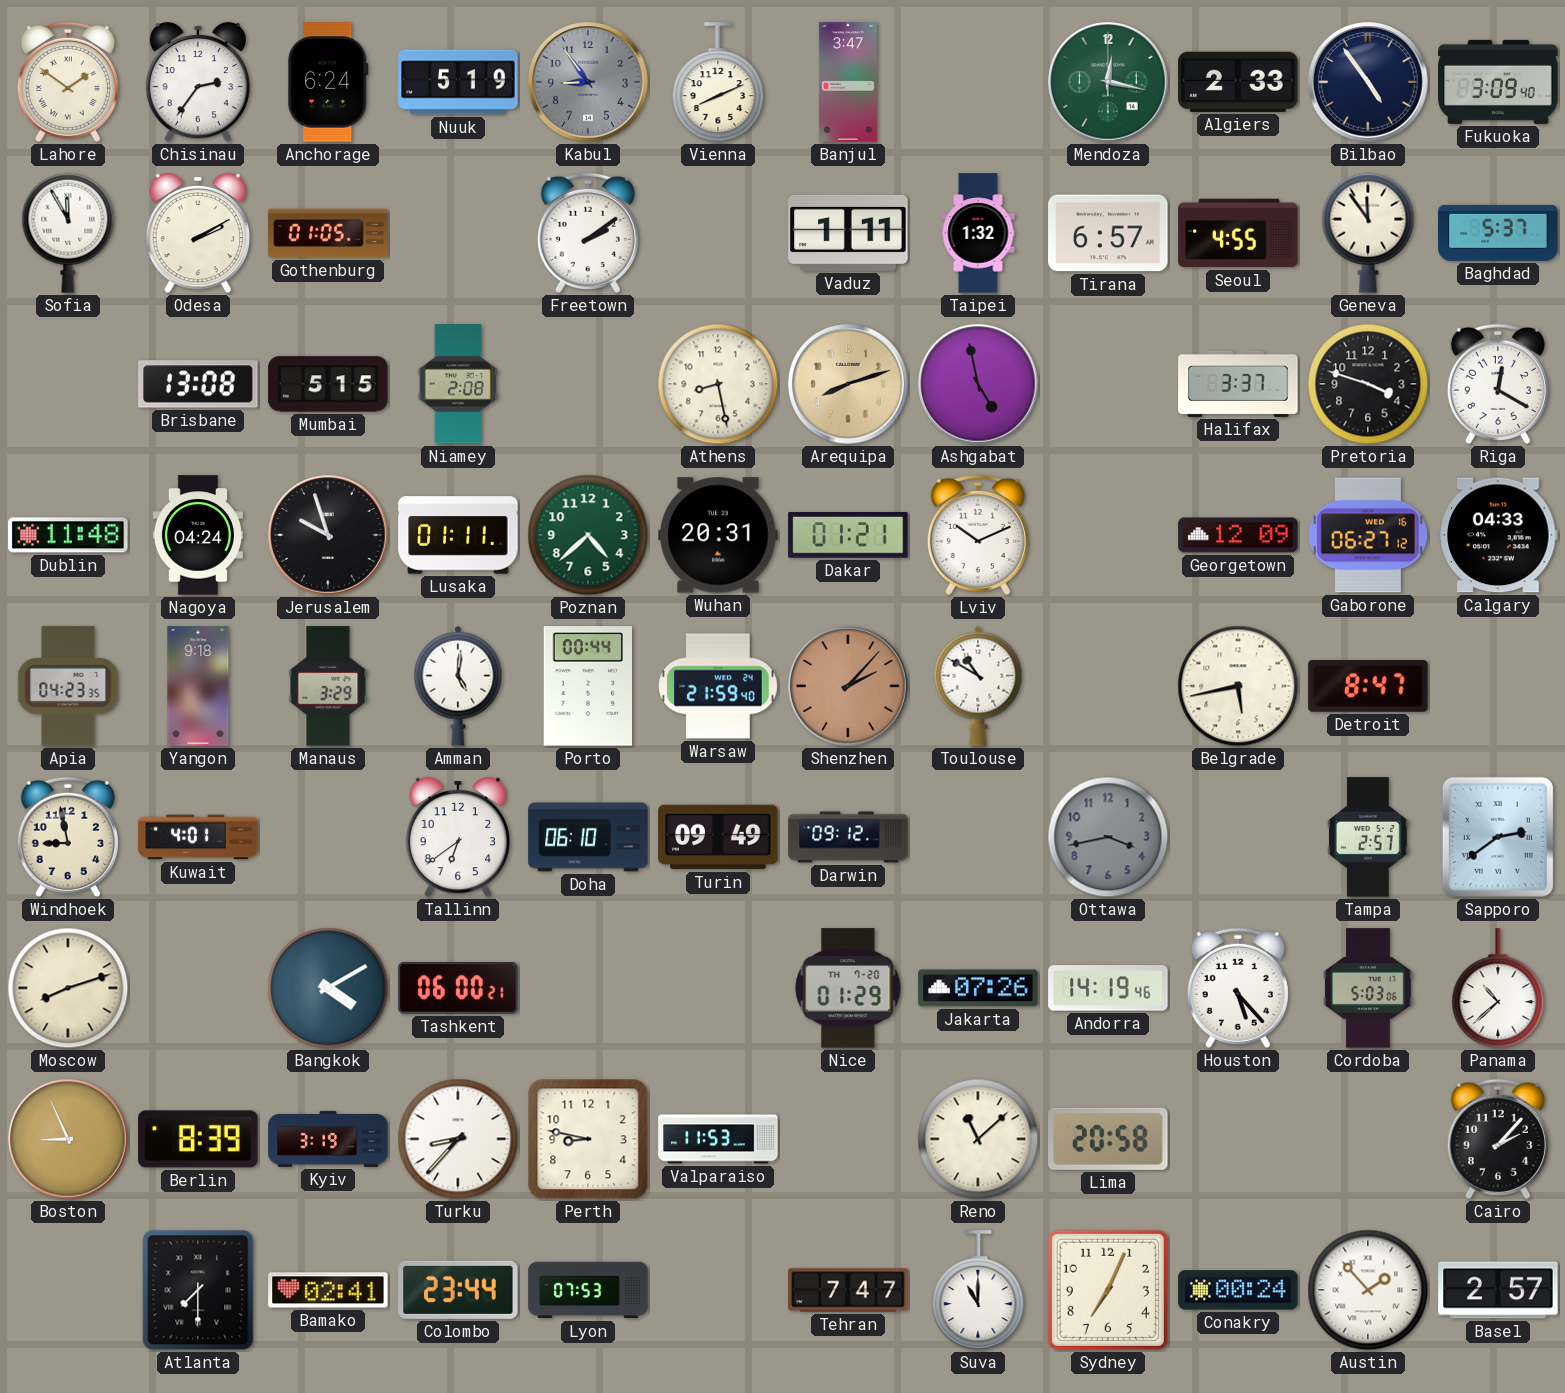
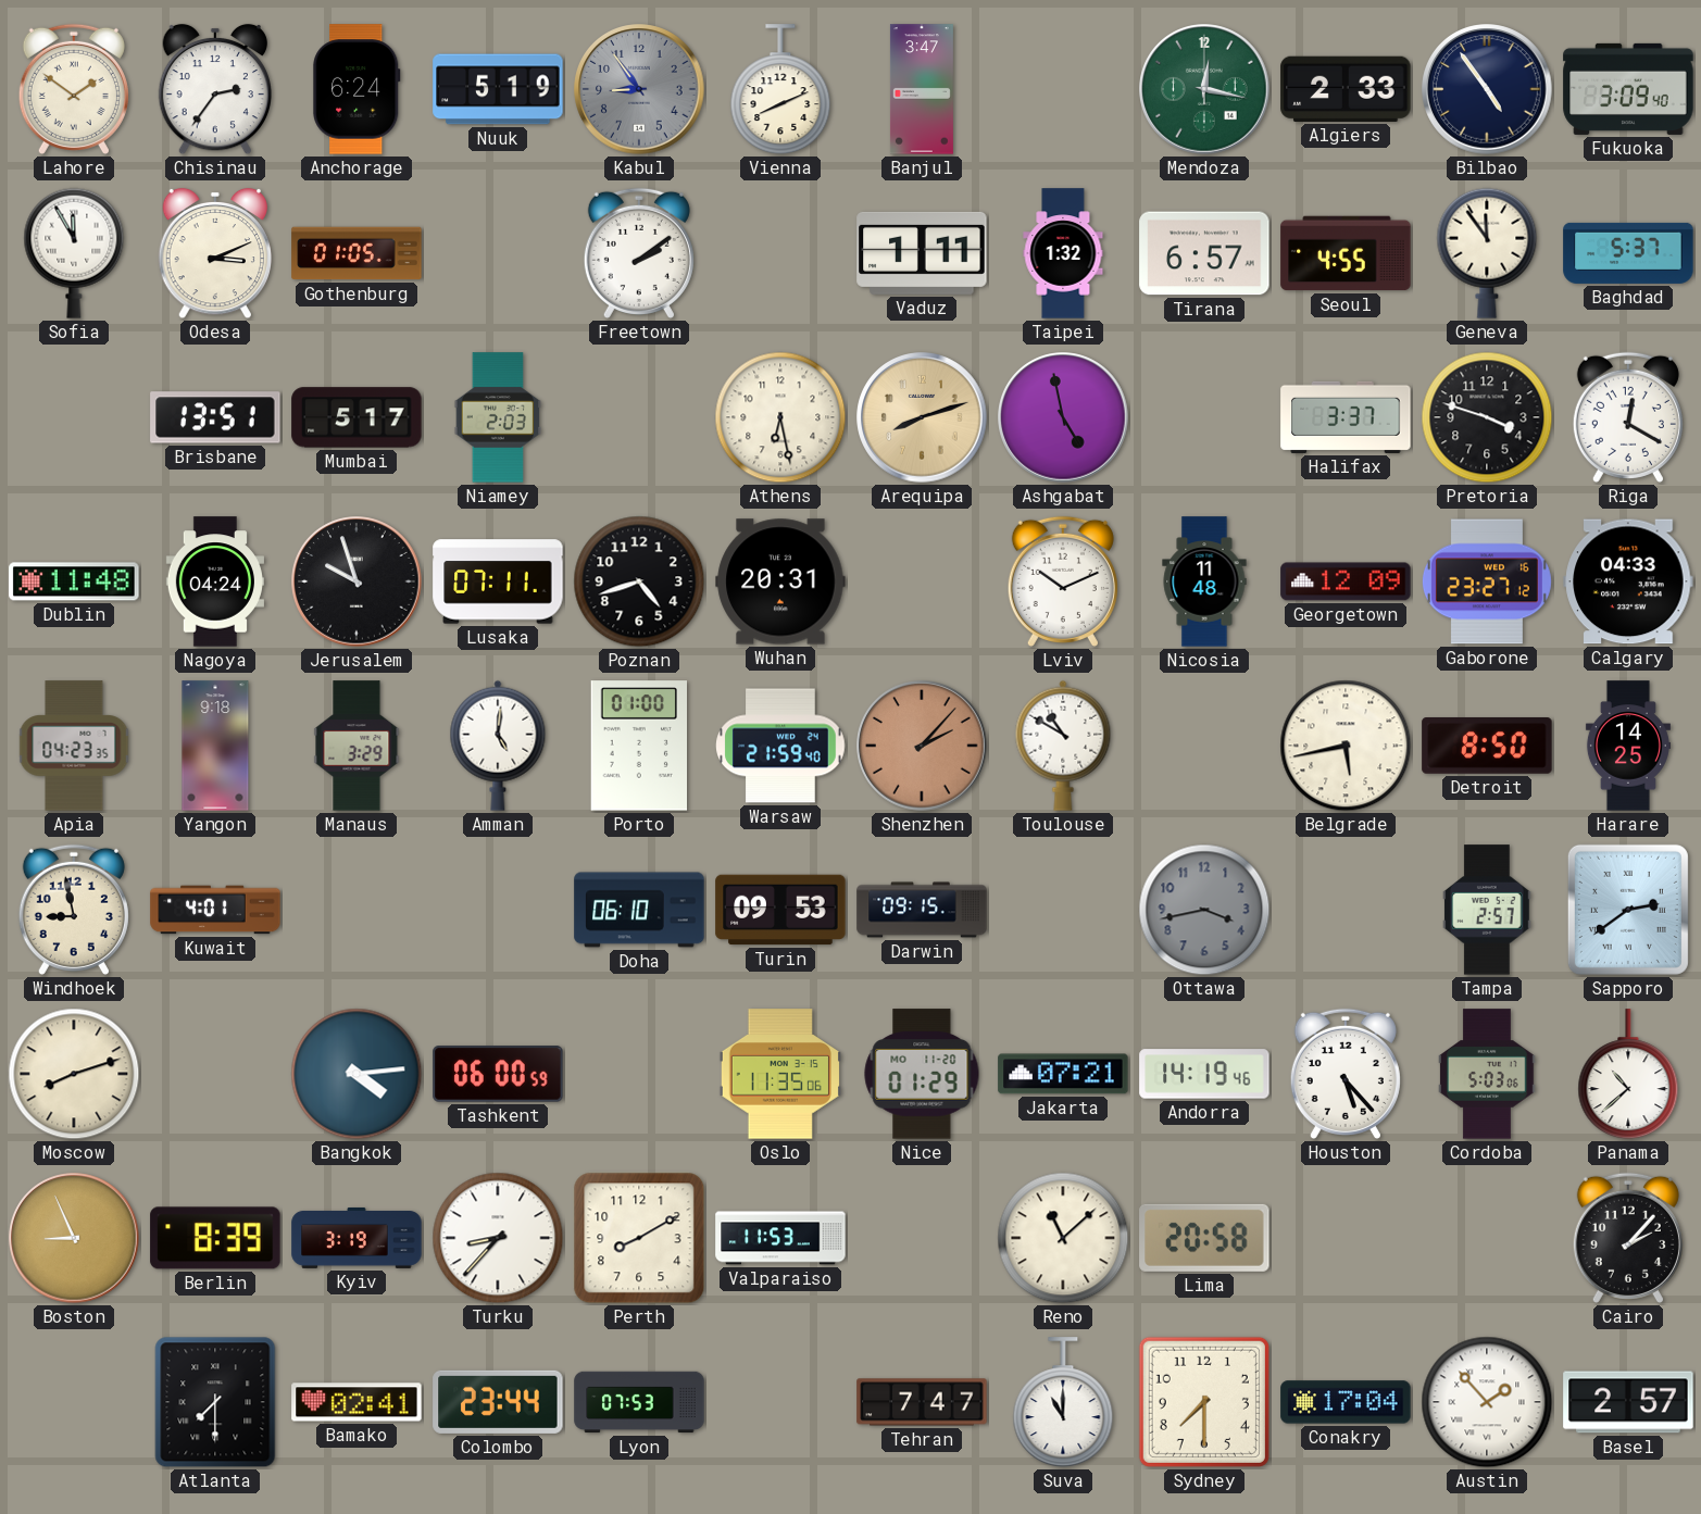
Odesa: 2:10 -> 3:11 (214, 253)
Brisbane: 13:08 -> 13:51 (215, 417)
Mumbai: 5:15 -> 5:17 (357, 417)
Niamey: 2:08 -> 2:03 (498, 417)
Athens: 8:28 -> 6:28 (780, 417)
Lusaka: 01:11 -> 07:11 (498, 581)
Poznan: 4:38 -> 4:42 (639, 581)
Poznan dial: green -> black (639, 581)
Dakar: 01:21 -> none (848, 536)
Nicosia: none -> 11:48 (1204, 581)
Gaborone: 06:27 -> 23:27 (1487, 581)
Porto: 00:44 -> 01:00 (638, 746)
Detroit: 8:47 -> 8:50 (1487, 746)
Harare: none -> 14:25 (1628, 746)
Tallinn: 6:39 -> none (457, 837)
Turin: 09:49 -> 09:53 (780, 910)
Darwin: 09:12 -> 09:15 (922, 910)
Bangkok: 4:10 -> 4:14 (357, 1074)
Tashkent: 06:00:21 -> 06:00:59 (498, 1074)
Oslo: none -> 11:35 (780, 1074)
Nice date: TH 7-20 -> MO 11-20 (922, 1074)
Jakarta: 07:26 -> 07:21 (1063, 1074)
Perth: 8:47 -> 8:10 (639, 1238)
Sydney: 7:04 -> 7:30 (1204, 1402)
Conakry: 00:24 -> 17:04 (1346, 1402)
